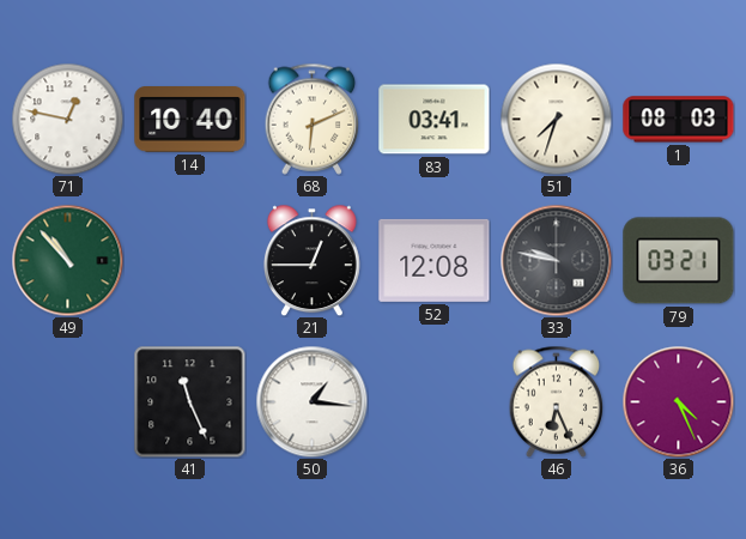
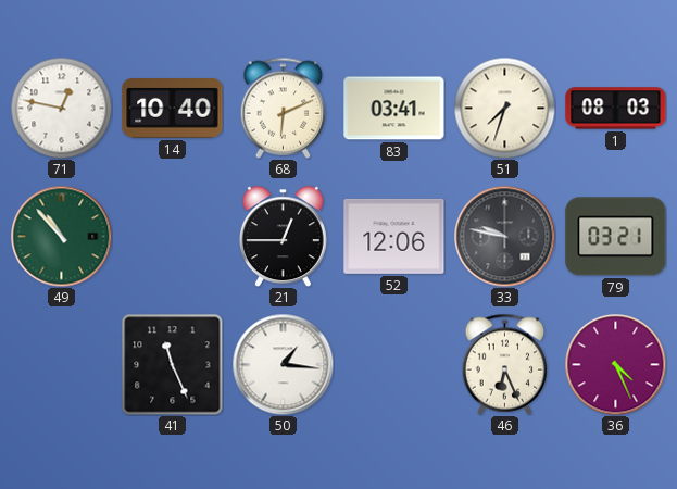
52: 12:08 -> 12:06 (394, 236)
